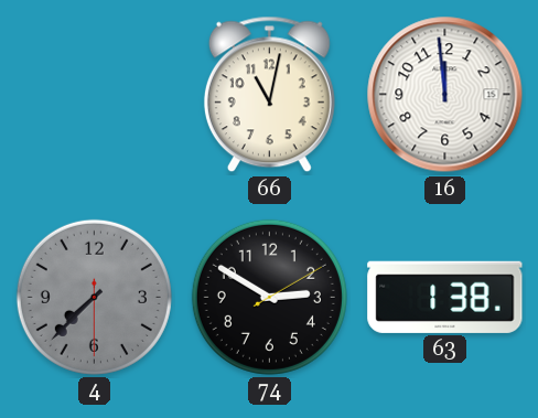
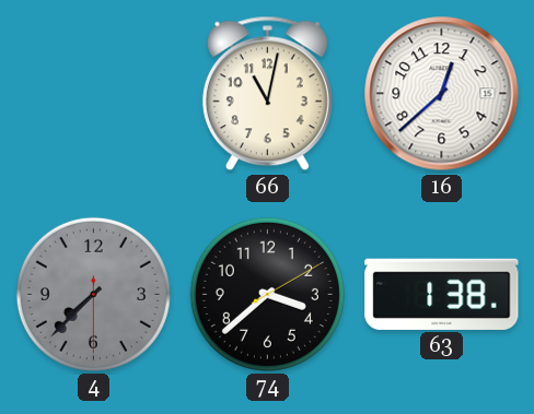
16: 11:59 -> 12:38 (442, 94)
74: 2:50 -> 3:38 (267, 294)
